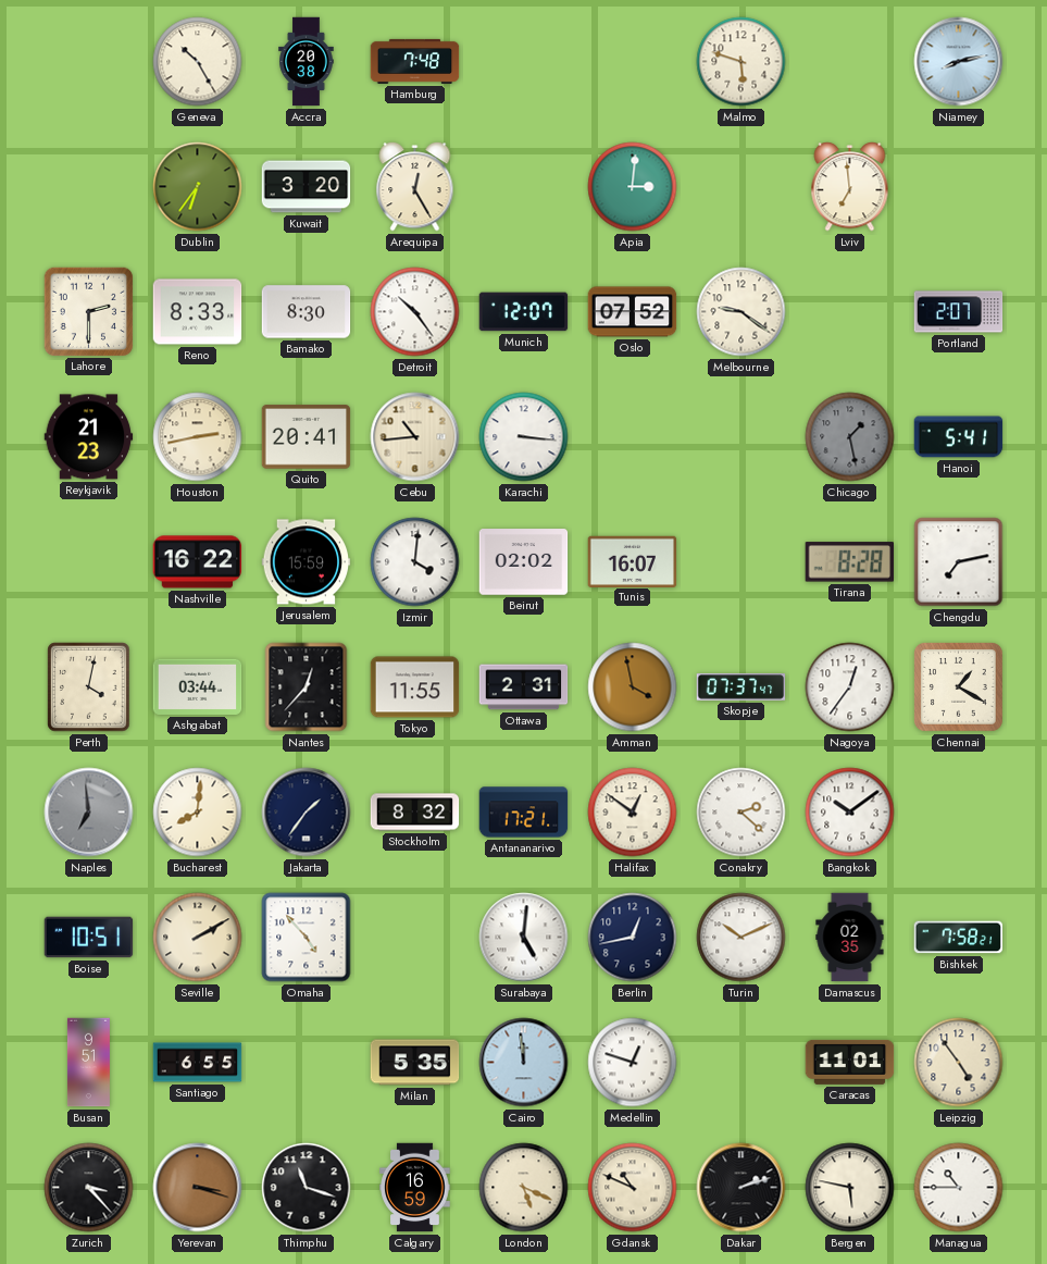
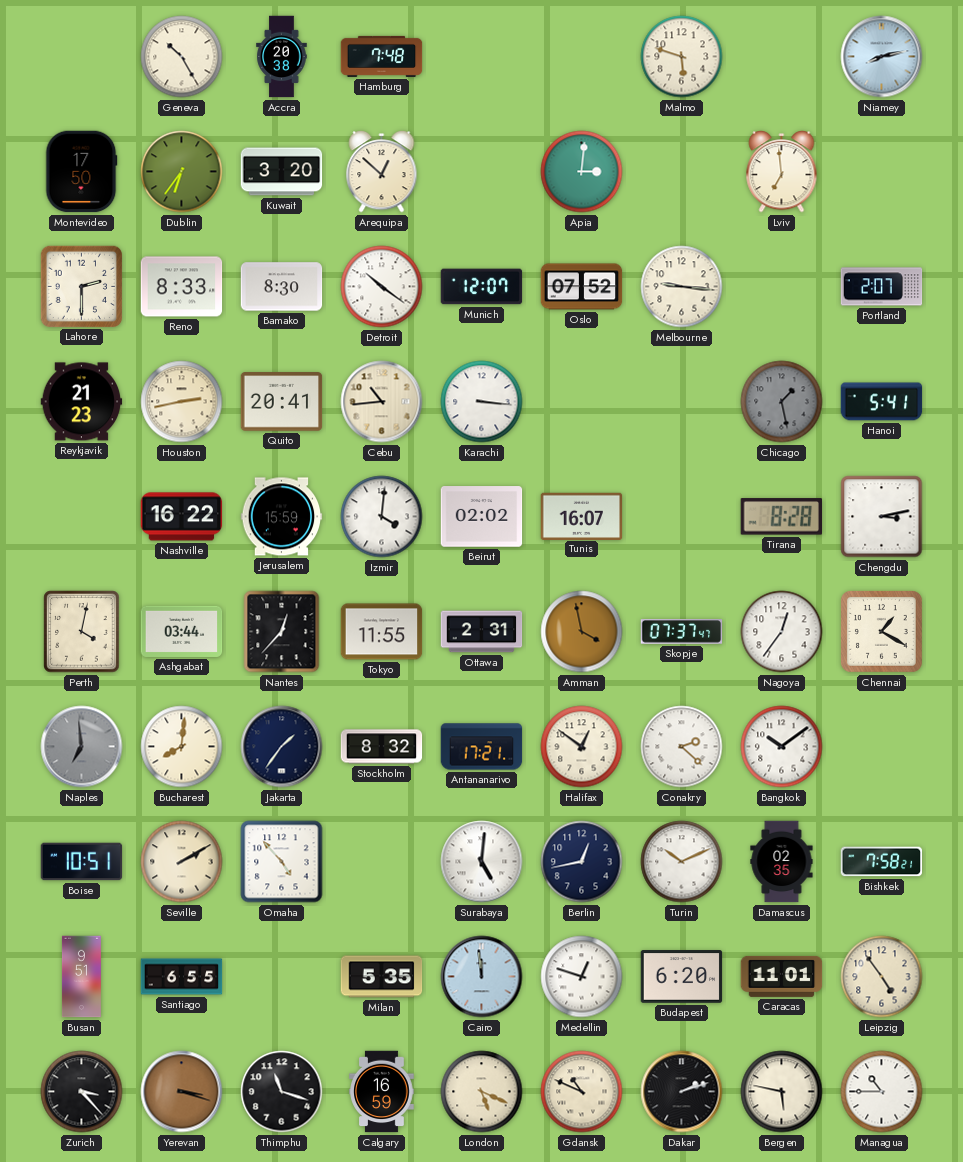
Montevideo: none -> 17:50 (82, 172)
Arequipa: 12:25 -> 12:52 (382, 172)
Detroit: 10:24 -> 10:21 (382, 287)
Melbourne: 9:21 -> 9:16 (682, 287)
Chengdu: 7:13 -> 3:13 (882, 517)
Budapest: none -> 6:20 (682, 977)
